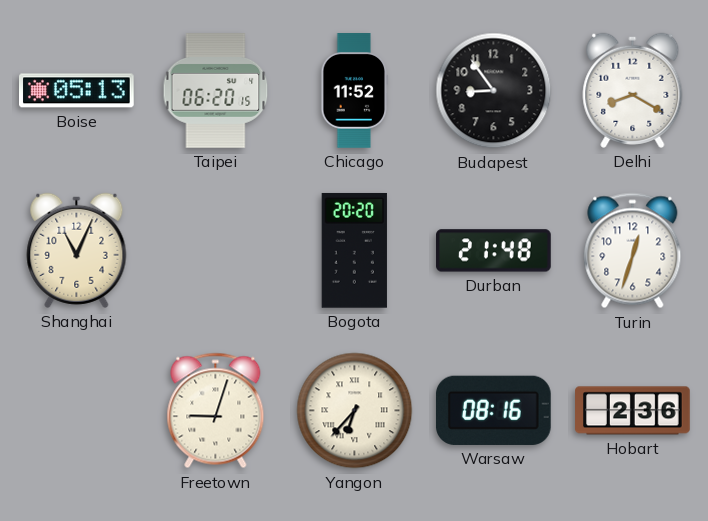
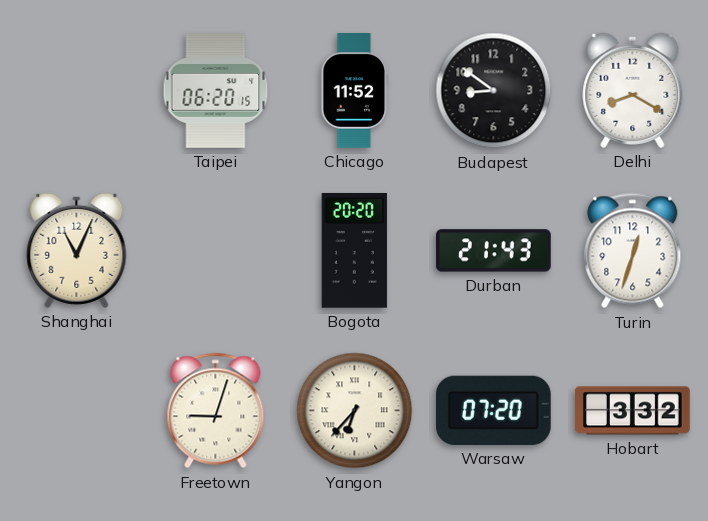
Boise: 05:13 -> none (77, 91)
Budapest: 8:54 -> 8:51 (494, 91)
Durban: 21:48 -> 21:43 (494, 251)
Warsaw: 08:16 -> 07:20 (493, 410)
Hobart: 2:36 -> 3:32 (633, 411)
